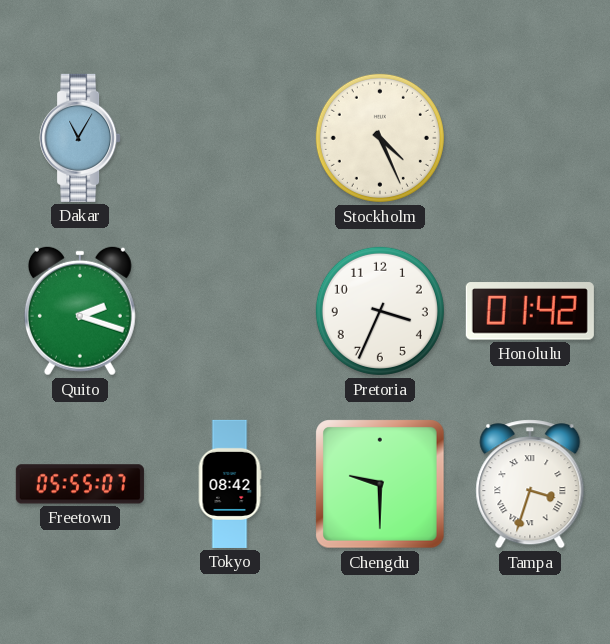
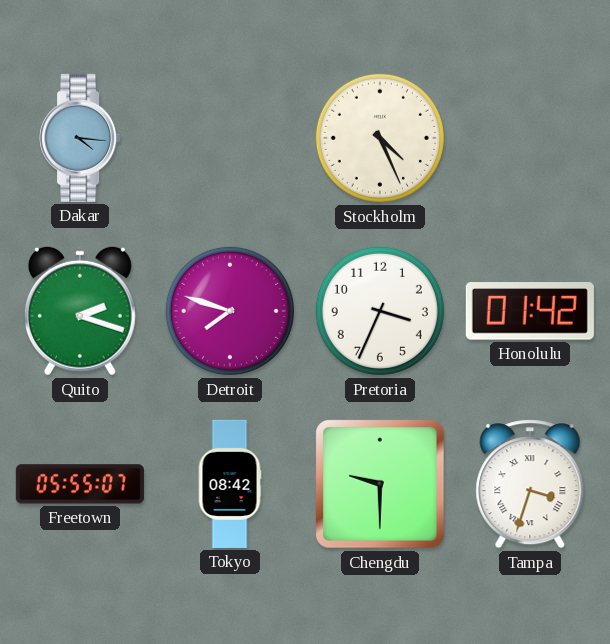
Dakar: 11:05 -> 4:16 (80, 138)
Detroit: none -> 7:48 (230, 311)
